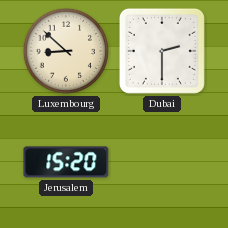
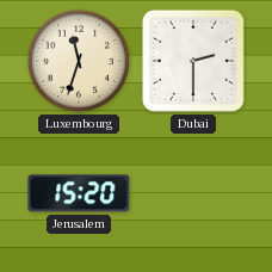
Luxembourg: 8:52 -> 11:33 (79, 61)
